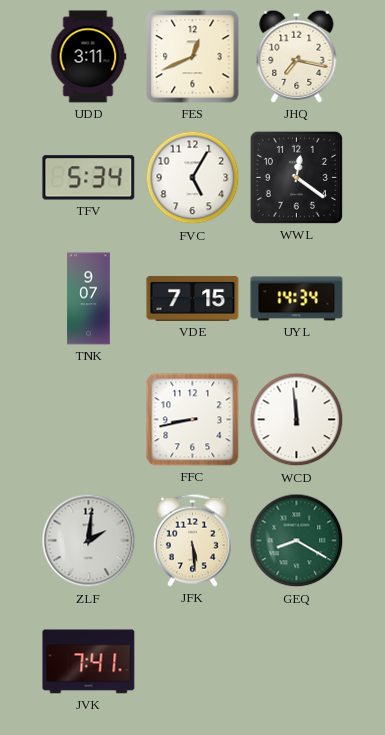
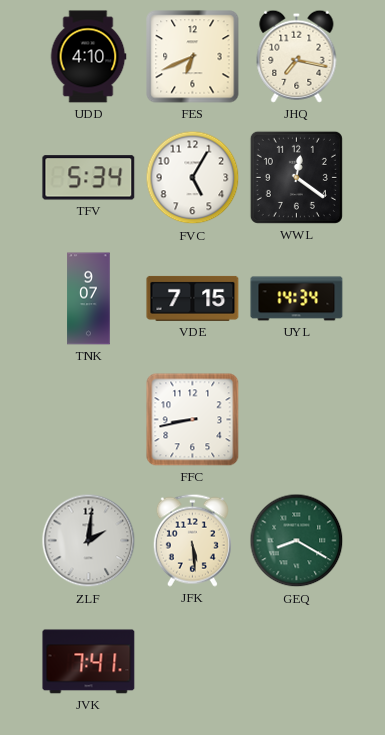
UDD: 3:11 -> 4:10 (88, 57)
FES: 12:41 -> 6:41 (193, 57)
WCD: 11:59 -> none (297, 420)
